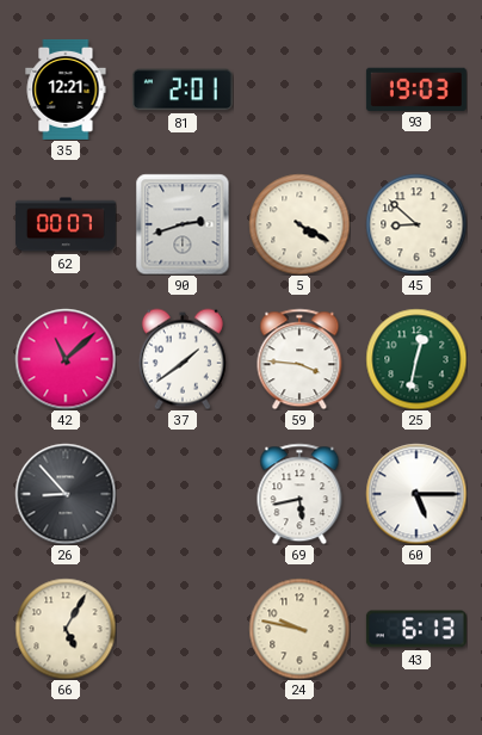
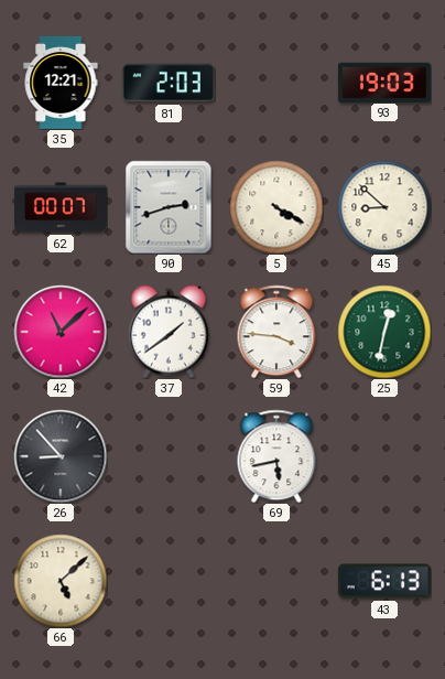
81: 2:01 -> 2:03 (169, 83)
60: 5:15 -> none (416, 494)
66: 5:05 -> 5:08 (61, 581)
24: 9:47 -> none (299, 629)
